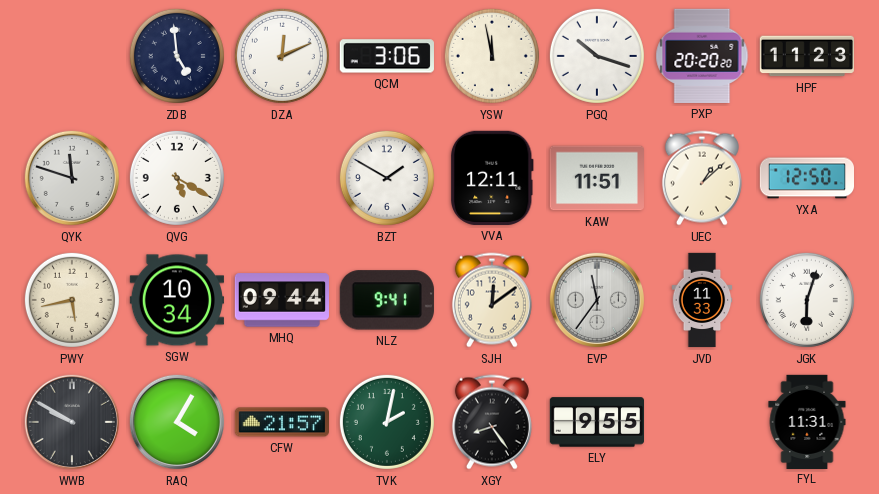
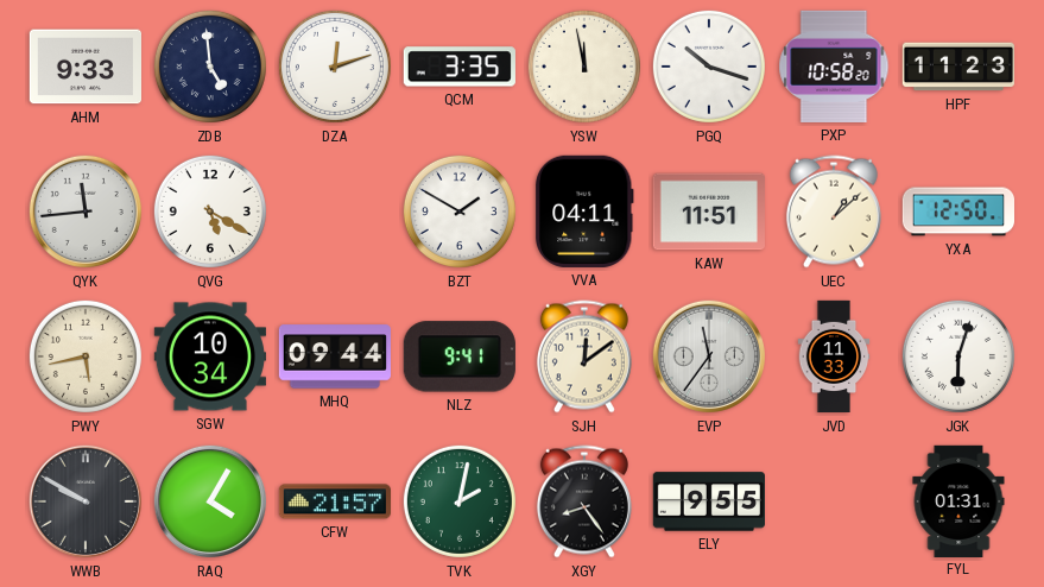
AHM: none -> 9:33 (84, 67)
DZA: 12:11 -> 12:12 (335, 67)
QCM: 3:06 -> 3:35 (460, 67)
PXP: 20:20 -> 10:58 (834, 67)
QYK: 11:48 -> 11:44 (86, 212)
VVA: 12:11 -> 04:11 (584, 212)
FYL: 11:31 -> 01:31 (958, 500)
